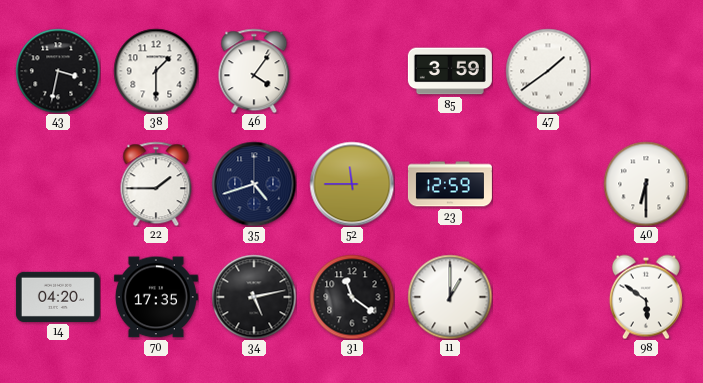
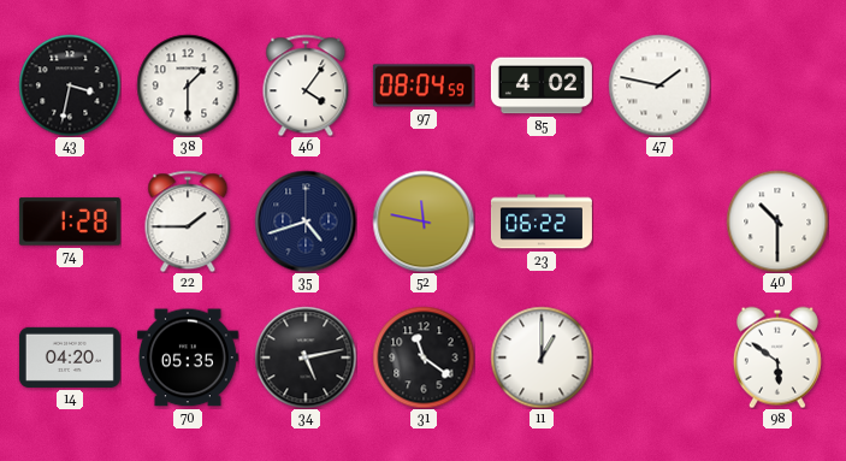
97: none -> 08:04 (424, 85)
85: 3:59 -> 4:02 (542, 85)
47: 1:39 -> 1:47 (659, 85)
74: none -> 1:28 (70, 221)
52: 11:45 -> 11:47 (424, 221)
23: 12:59 -> 06:22 (542, 221)
40: 6:30 -> 10:30 (777, 221)
70: 17:35 -> 05:35 (188, 357)
